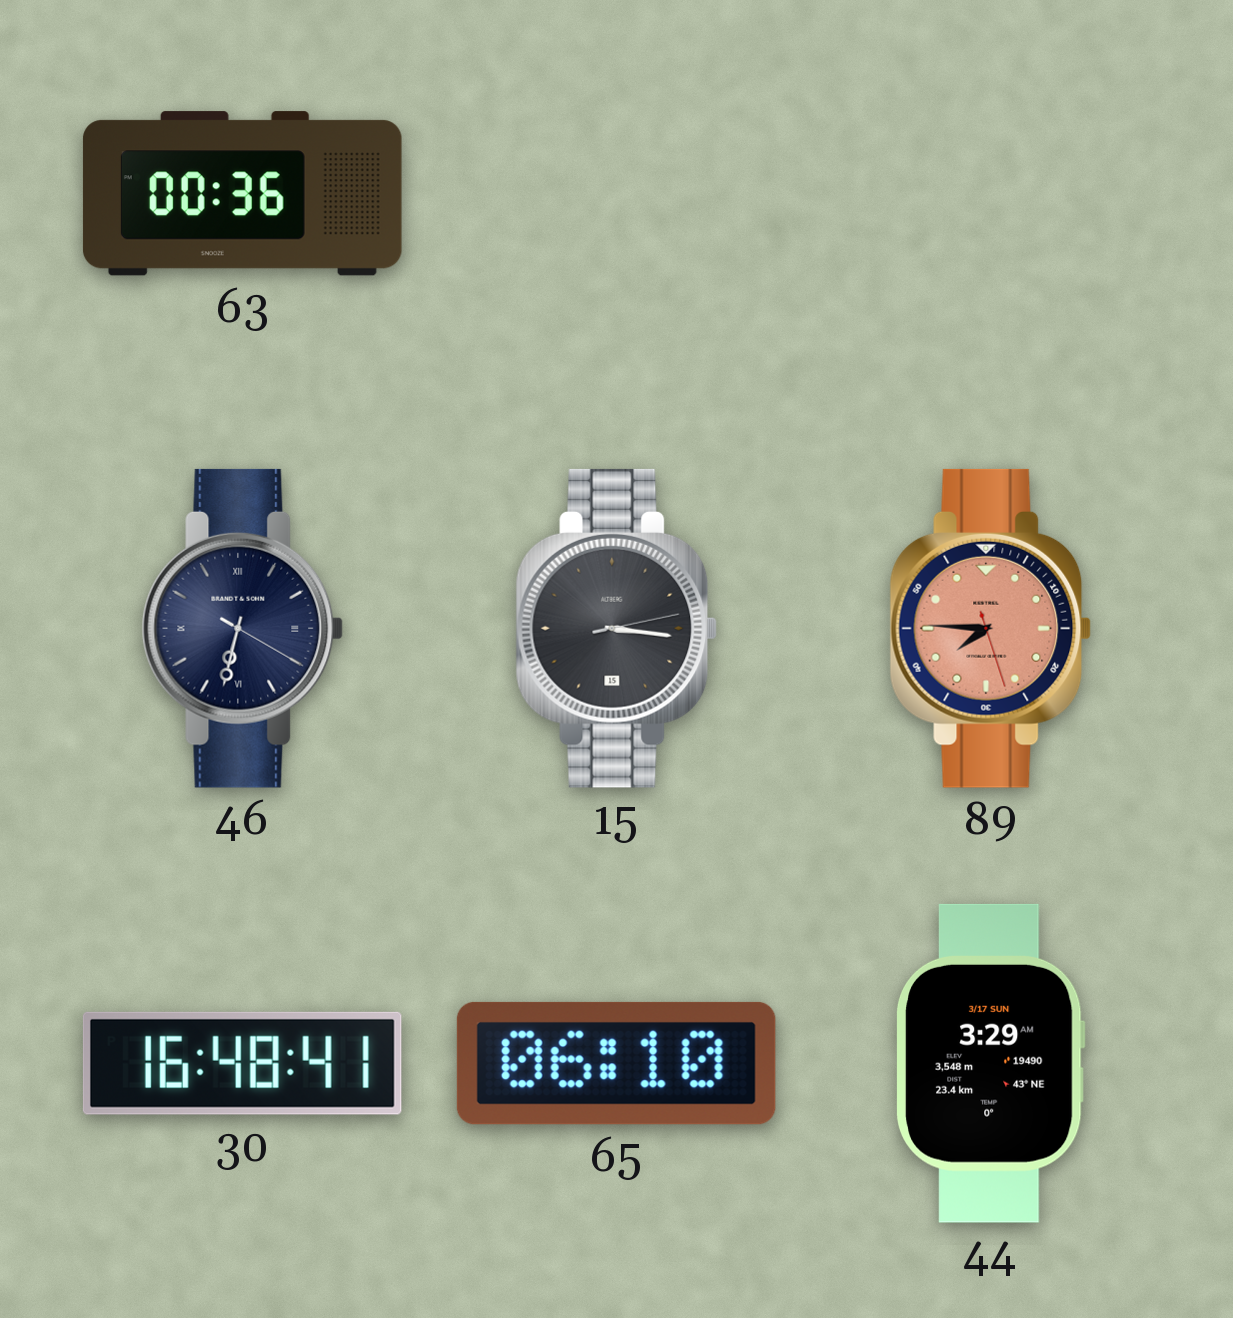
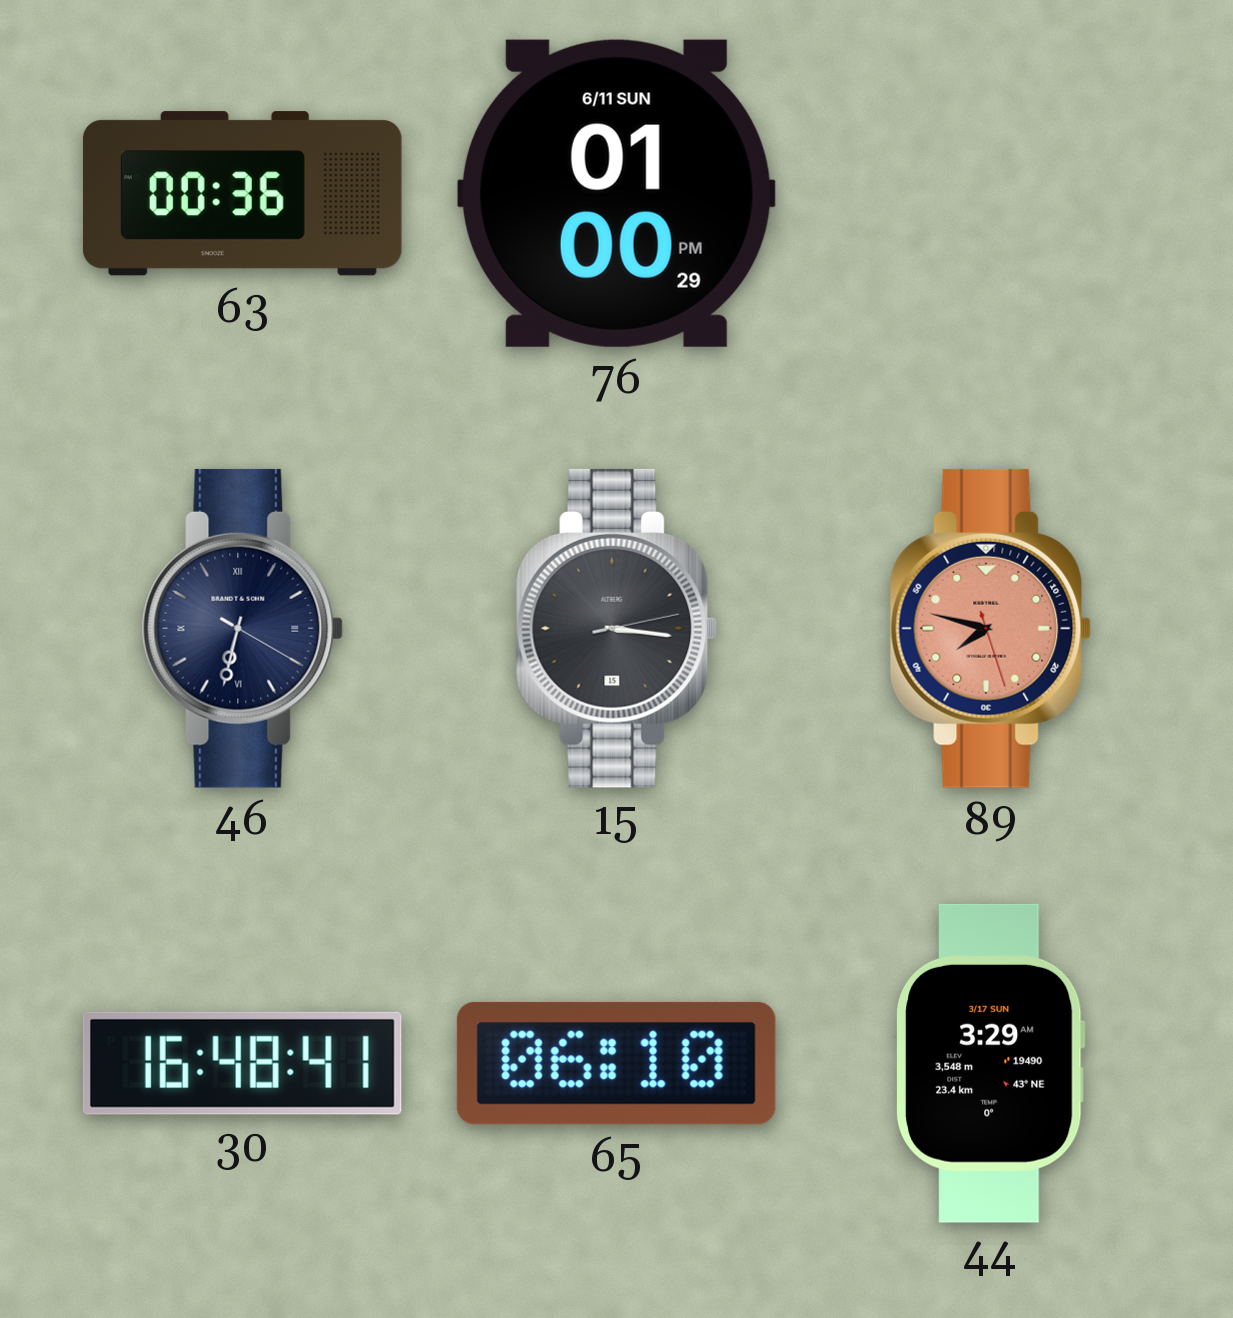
76: none -> 01:00 (616, 193)
89: 7:45 -> 7:47 (991, 628)
